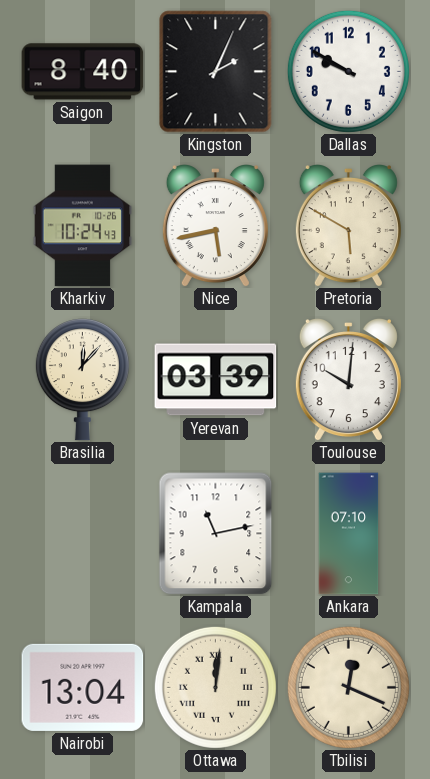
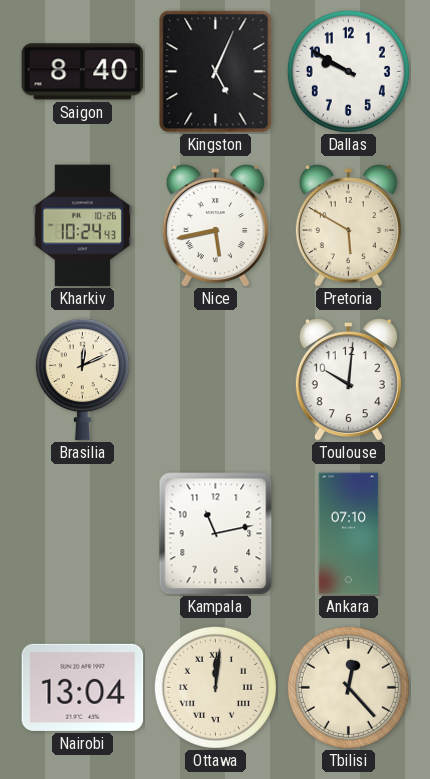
Kingston: 2:04 -> 5:04 (216, 72)
Brasilia: 12:07 -> 12:11 (82, 380)
Yerevan: 03:39 -> none (216, 380)
Tbilisi: 12:19 -> 12:23 (348, 687)
